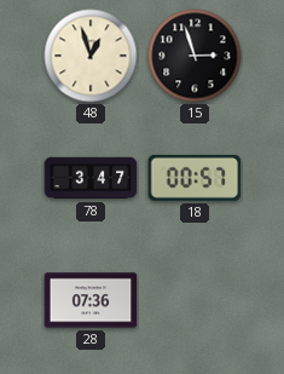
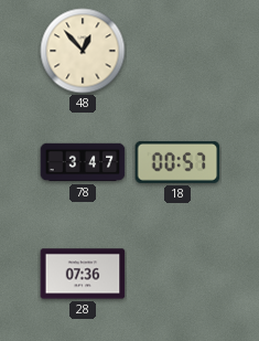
48: 12:57 -> 12:53 (83, 51)
15: 2:57 -> none (195, 56)
